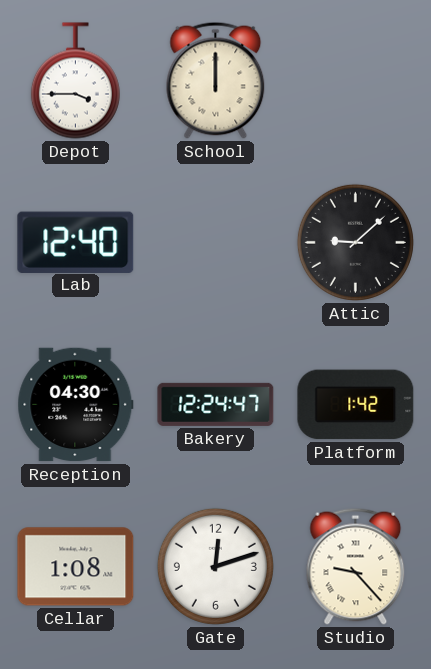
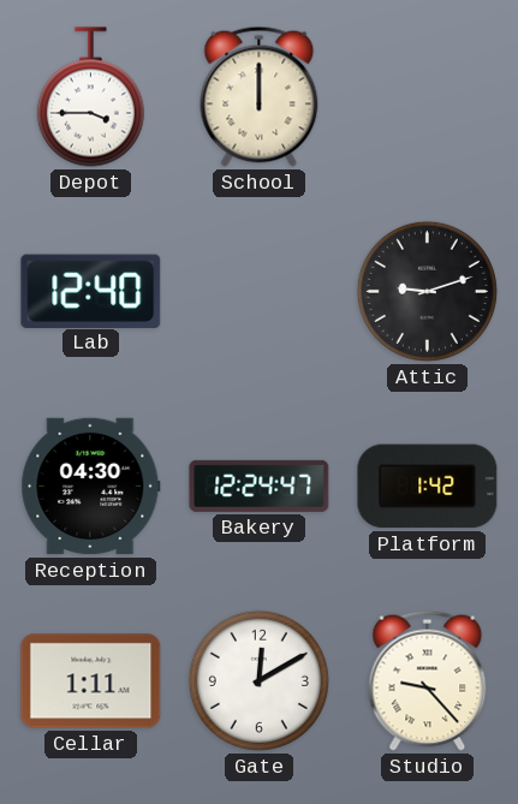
Attic: 9:08 -> 9:12 (427, 291)
Cellar: 1:08 -> 1:11 (91, 681)
Gate: 12:12 -> 12:10 (258, 680)
